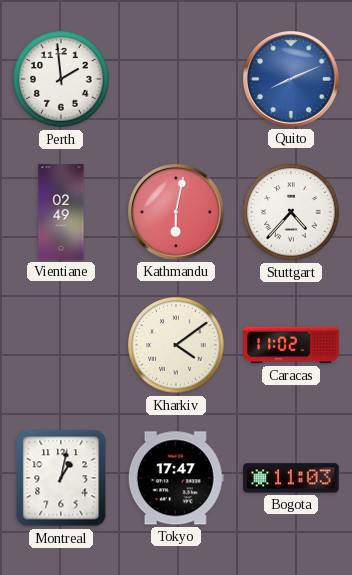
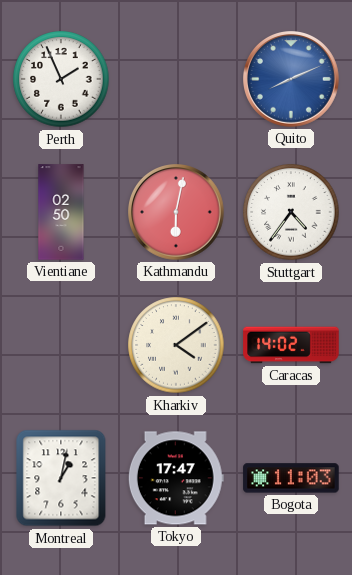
Perth: 1:59 -> 1:56 (61, 79)
Vientiane: 02:49 -> 02:50 (61, 212)
Stuttgart: 4:37 -> 4:36 (291, 212)
Caracas: 11:02 -> 14:02 (291, 345)
